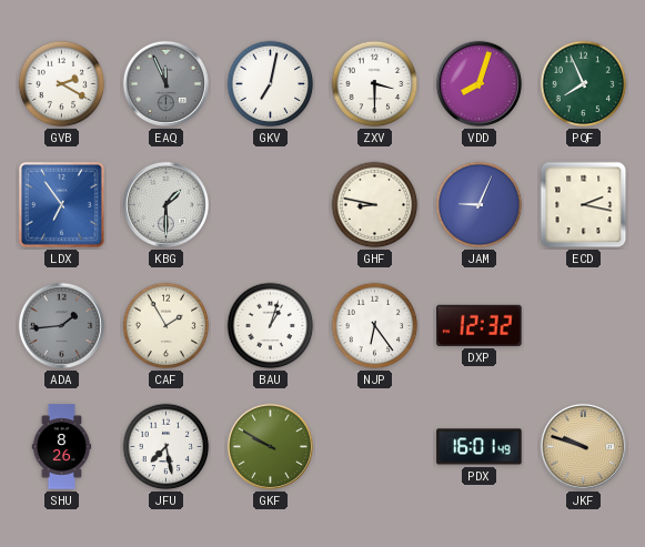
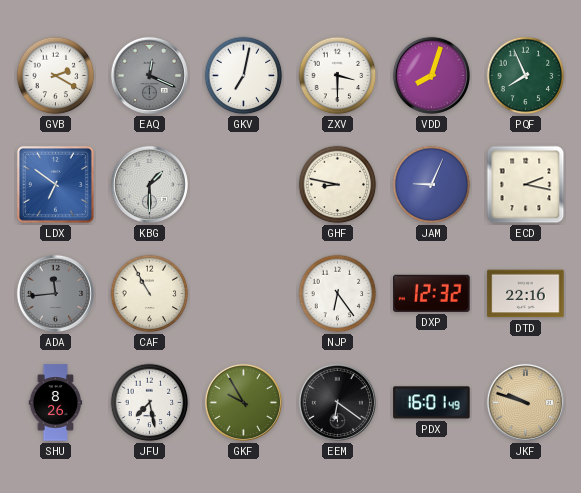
EAQ: 11:56 -> 12:19 (149, 75)
LDX: 6:54 -> 6:51 (55, 184)
ADA: 1:44 -> 11:44 (55, 293)
CAF: 1:55 -> 10:55 (150, 294)
BAU: 1:03 -> none (271, 326)
DTD: none -> 22:16 (526, 294)
GKF: 9:50 -> 9:55 (243, 402)
EEM: none -> 6:21 (337, 402)
